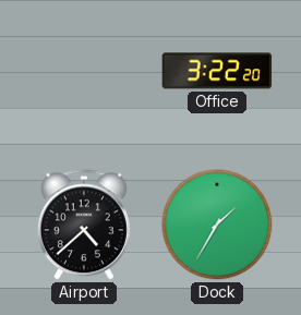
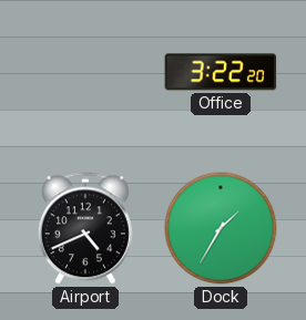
Airport: 4:38 -> 4:41 (85, 228)
